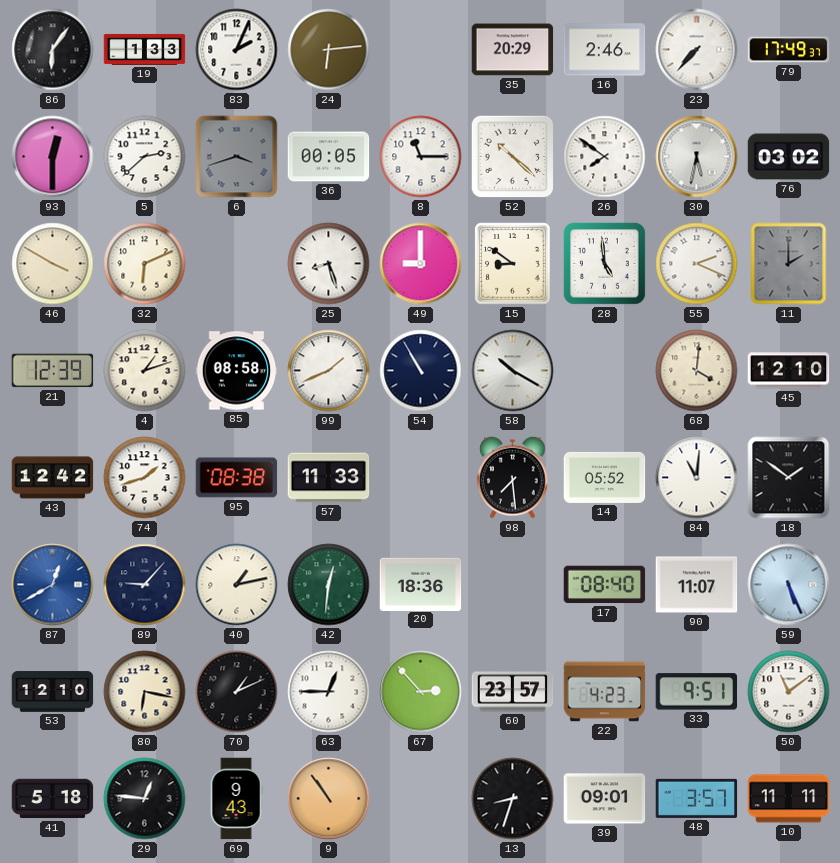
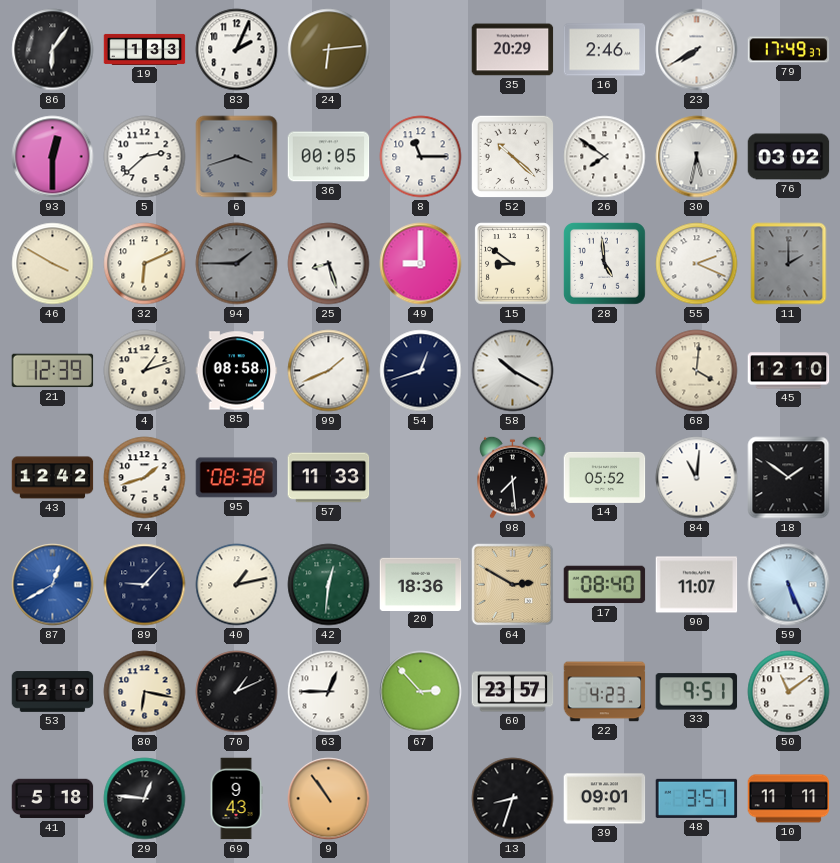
23: 7:37 -> 7:40 (697, 50)
94: none -> 1:45 (237, 264)
54: 10:55 -> 12:42 (421, 371)
64: none -> 2:50 (513, 585)
